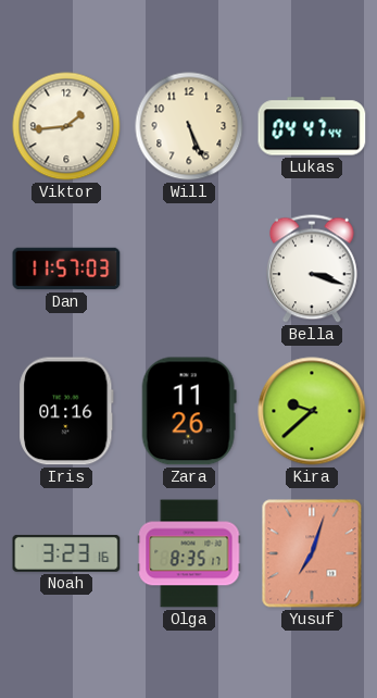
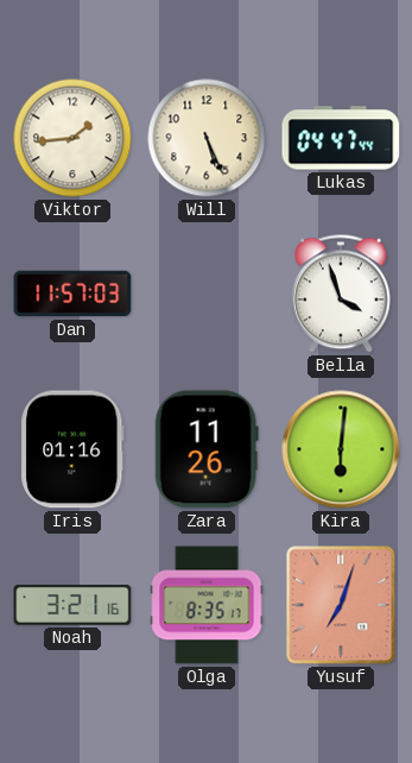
Bella: 3:18 -> 3:57 (341, 294)
Kira: 9:38 -> 6:01 (341, 449)
Noah: 3:23 -> 3:21 (72, 605)
